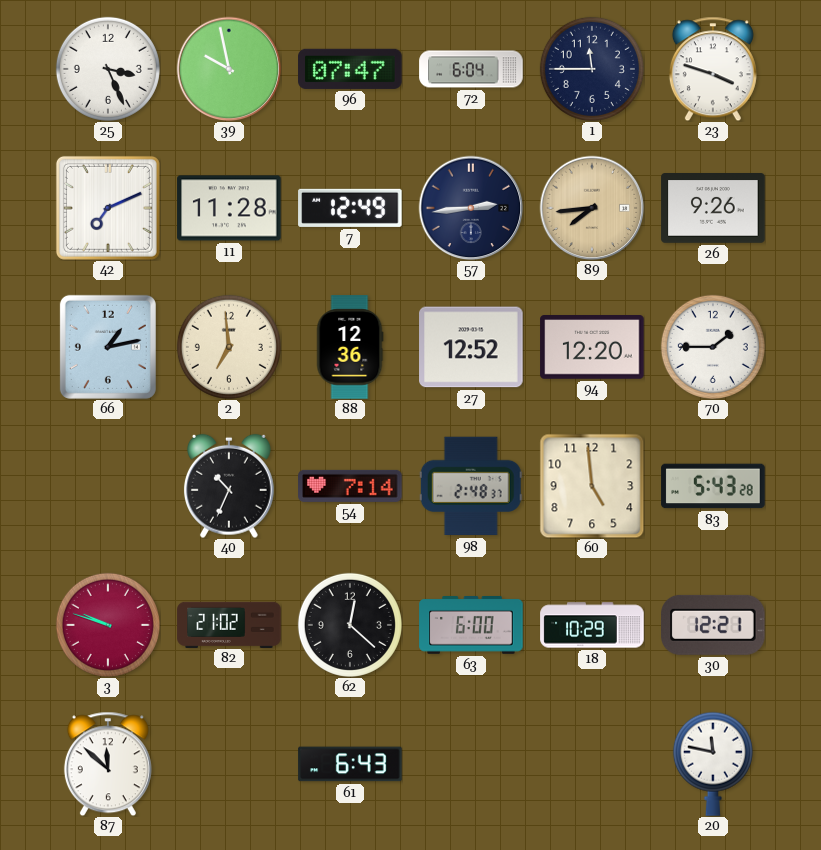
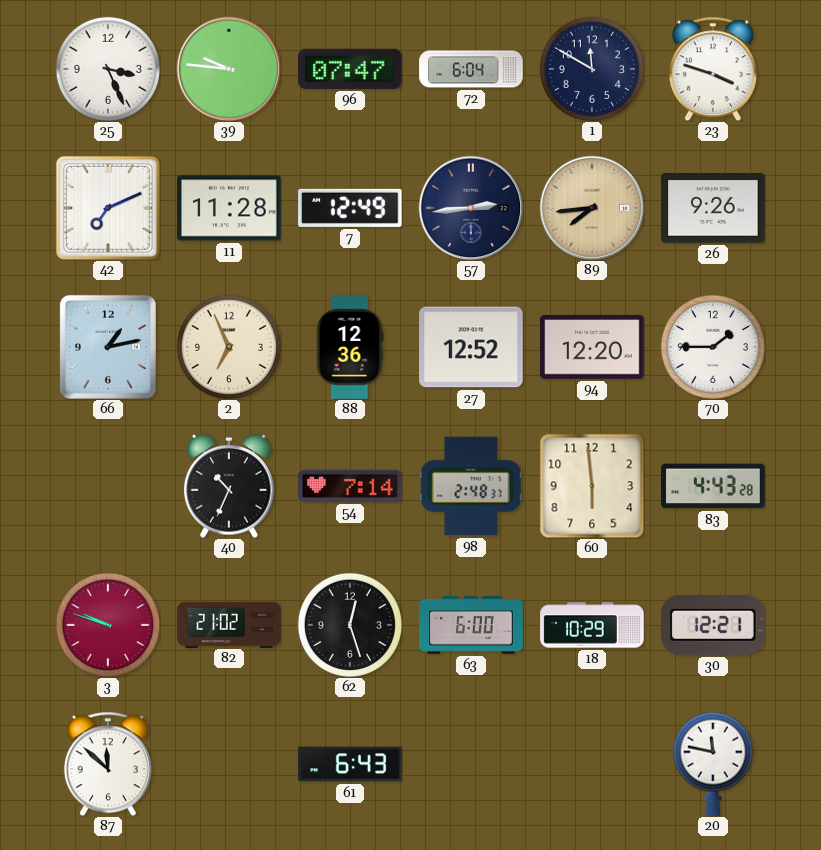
39: 9:58 -> 9:46 (229, 69)
1: 11:45 -> 11:50 (592, 69)
2: 6:59 -> 6:56 (229, 347)
60: 4:59 -> 5:59 (592, 486)
83: 5:43 -> 4:43 (713, 486)
62: 12:22 -> 12:27 (350, 625)
